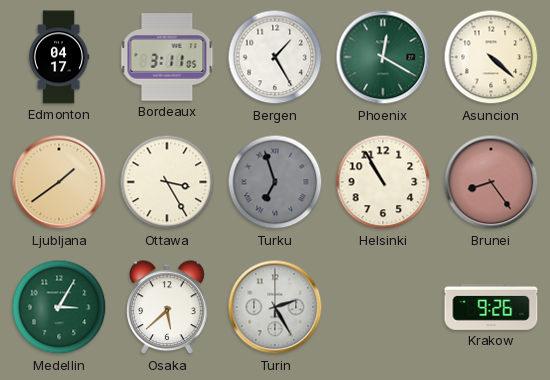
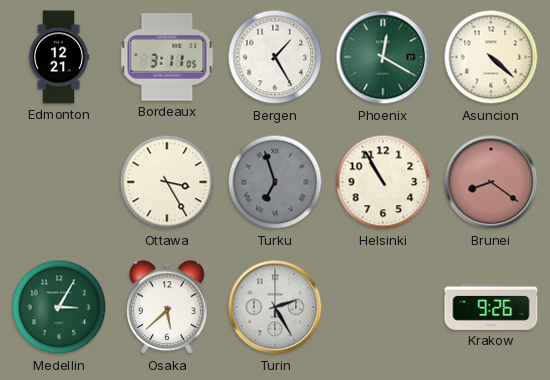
Edmonton: 04:17 -> 12:21 (59, 57)
Ljubljana: 1:39 -> none (59, 182)
Brunei: 8:24 -> 8:21 (491, 182)
